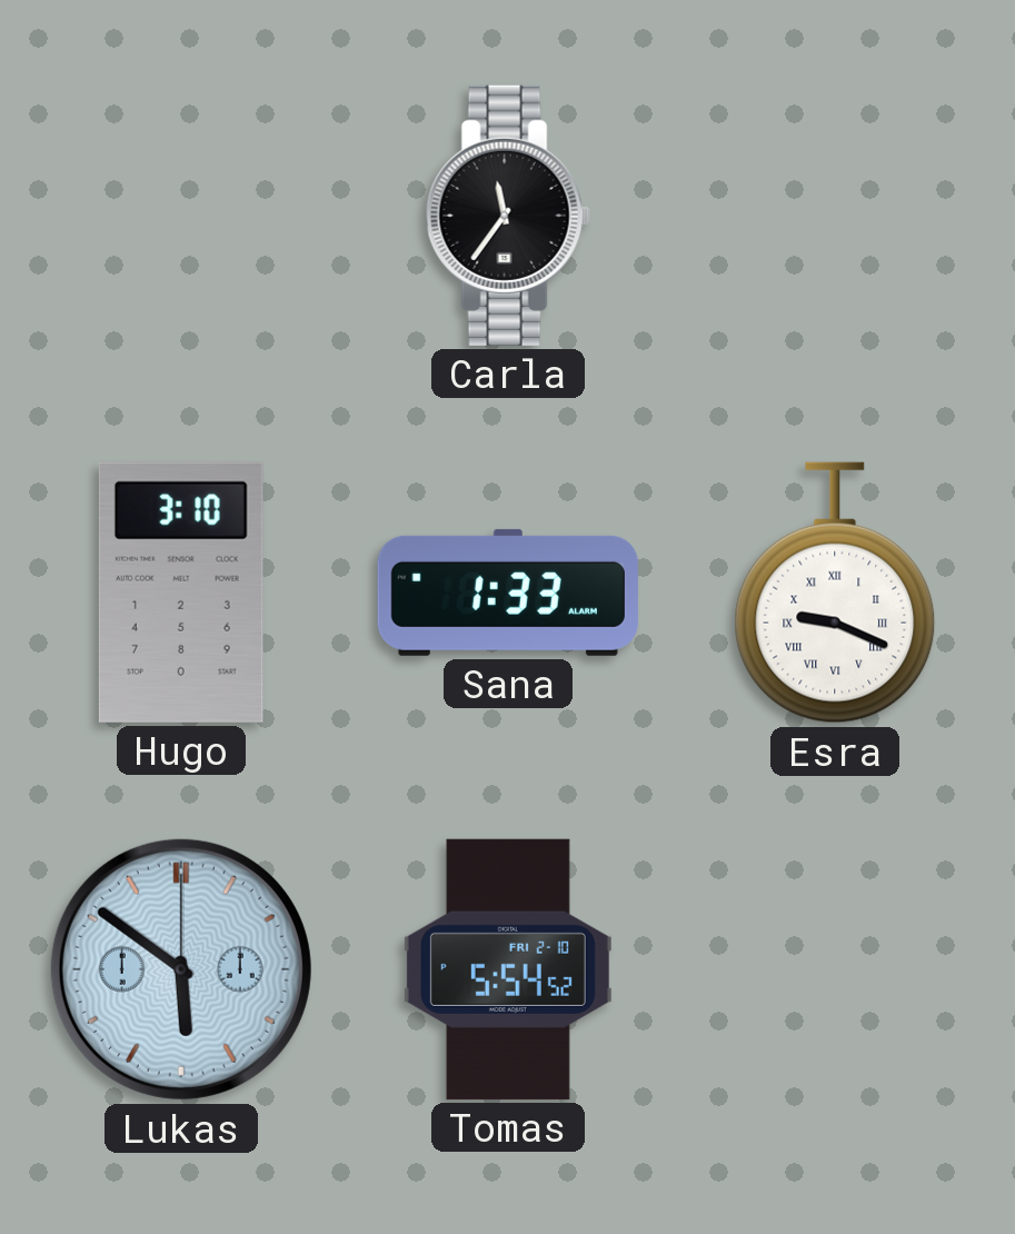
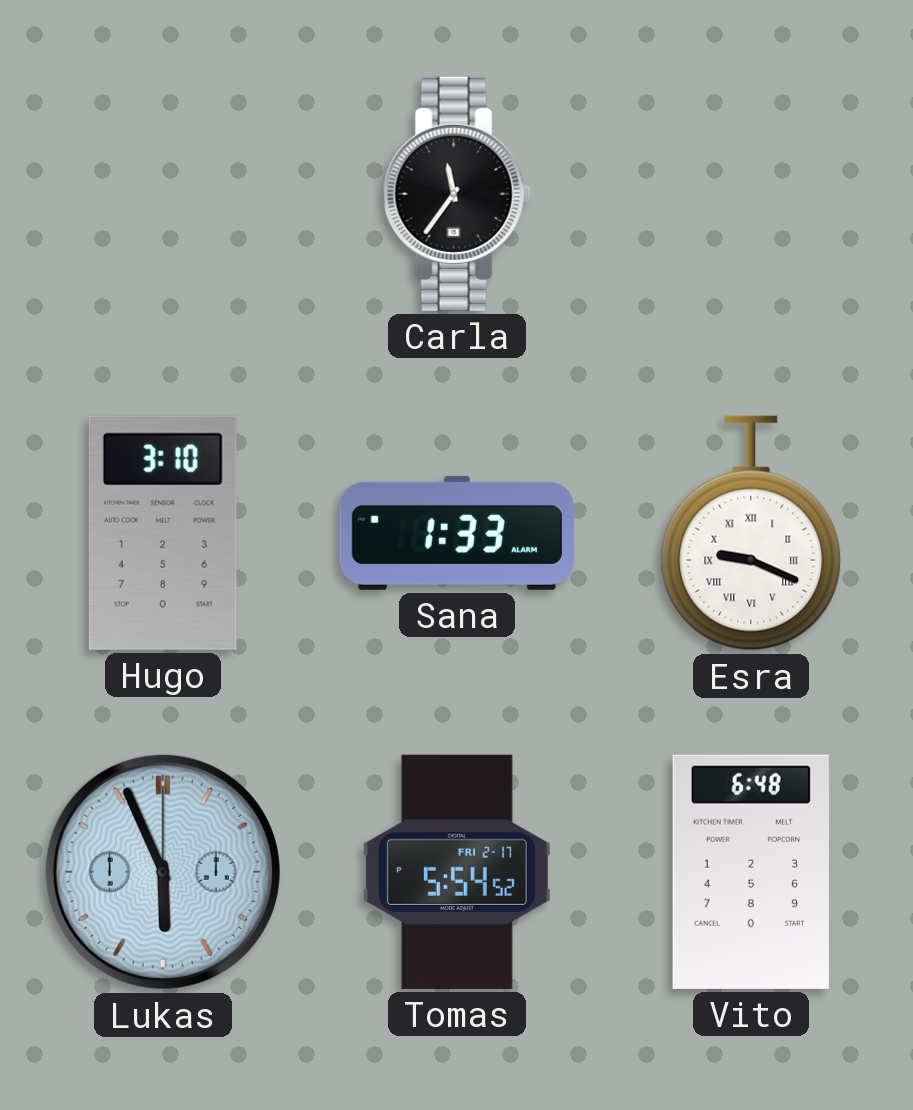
Lukas: 5:51 -> 5:56 (163, 872)
Tomas date: FRI 2-10 -> FRI 2-17 (457, 872)
Vito: none -> 6:48 (751, 872)
